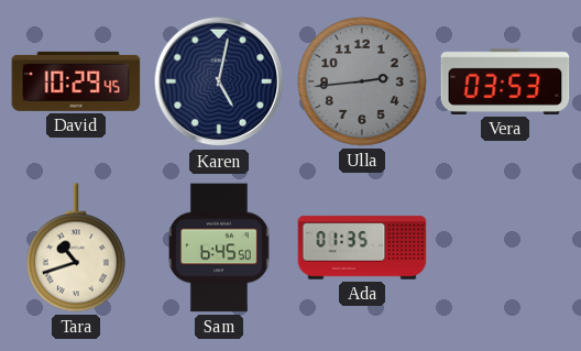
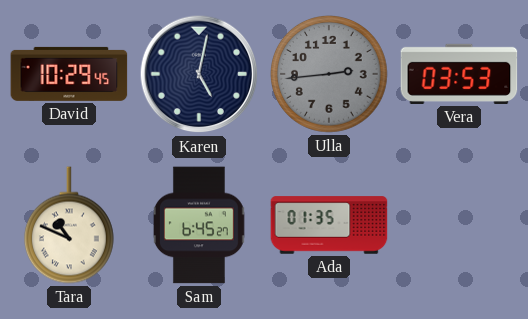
Tara: 10:42 -> 10:49 (69, 225)
Sam: 6:45:50 -> 6:45:27 (199, 225)
